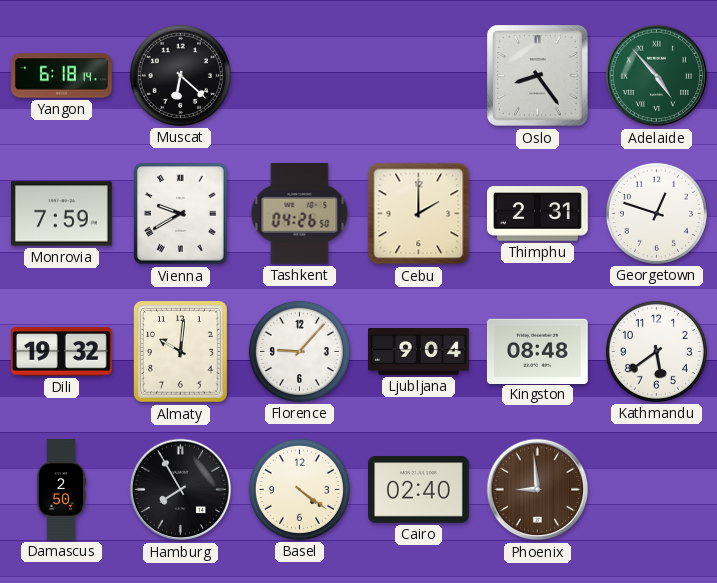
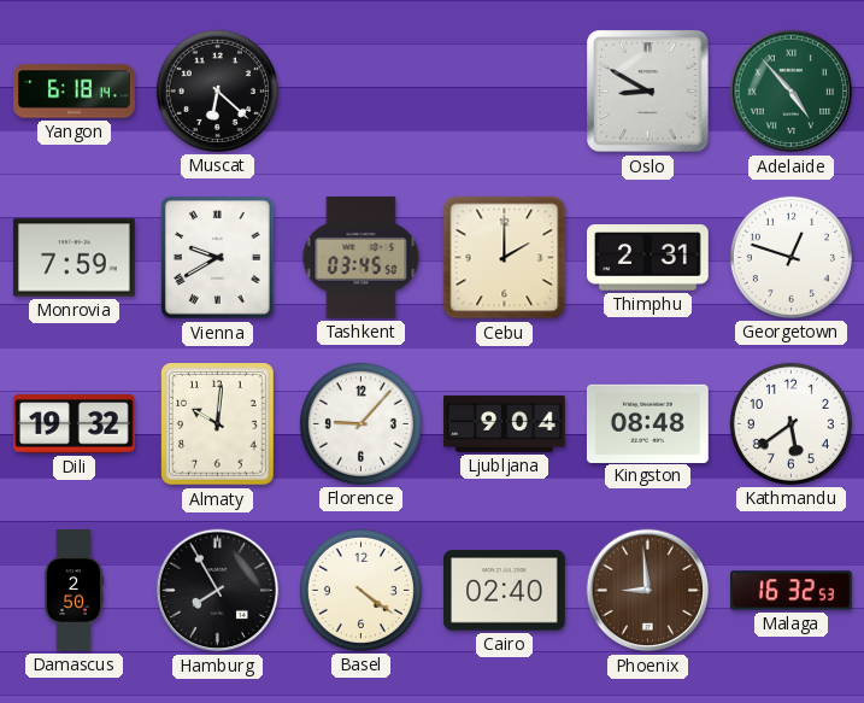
Oslo: 8:24 -> 8:50 (648, 92)
Tashkent: 04:26 -> 03:45 (362, 258)
Malaga: none -> 16:32 (792, 591)
